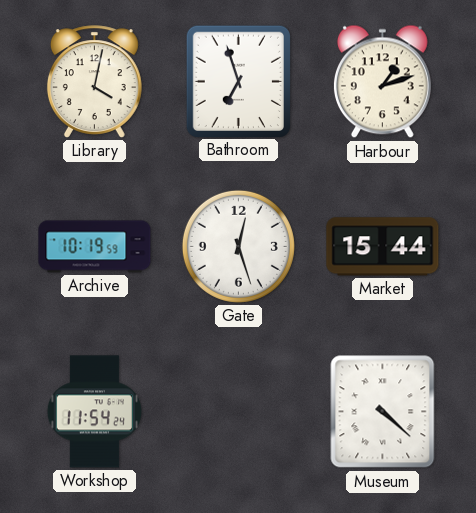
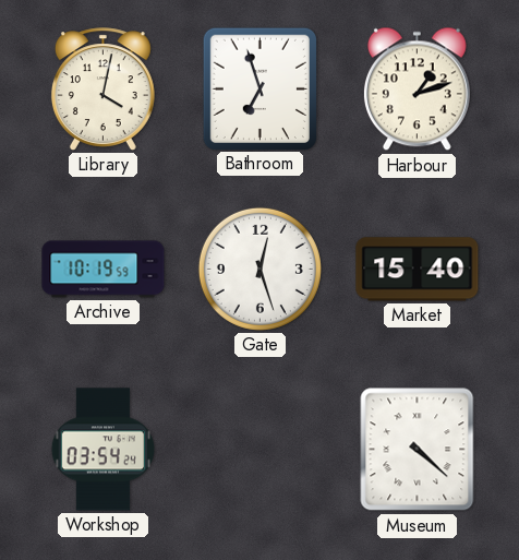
Market: 15:44 -> 15:40 (418, 270)
Workshop: 11:54 -> 03:54 (104, 450)
